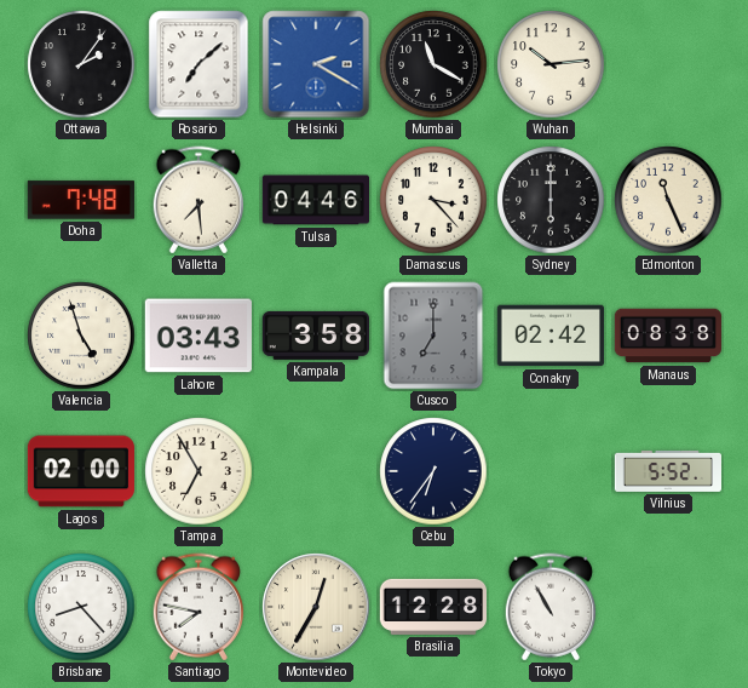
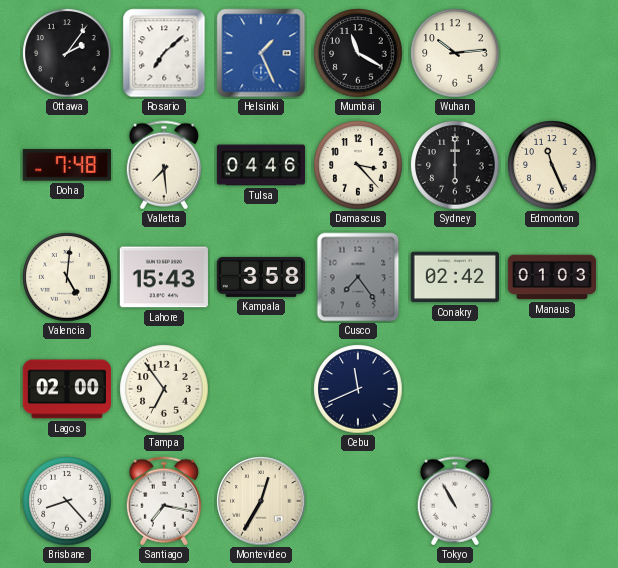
Helsinki: 2:20 -> 1:26 (261, 53)
Valencia: 4:57 -> 5:01 (67, 277)
Lahore: 03:43 -> 15:43 (164, 277)
Cusco: 7:00 -> 7:24 (358, 277)
Manaus: 08:38 -> 01:03 (551, 277)
Tampa: 6:55 -> 6:54 (164, 389)
Cebu: 6:36 -> 11:41 (358, 389)
Vilnius: 5:52 -> none (667, 471)
Santiago: 7:47 -> 7:17 (163, 501)
Brasilia: 12:28 -> none (432, 607)
